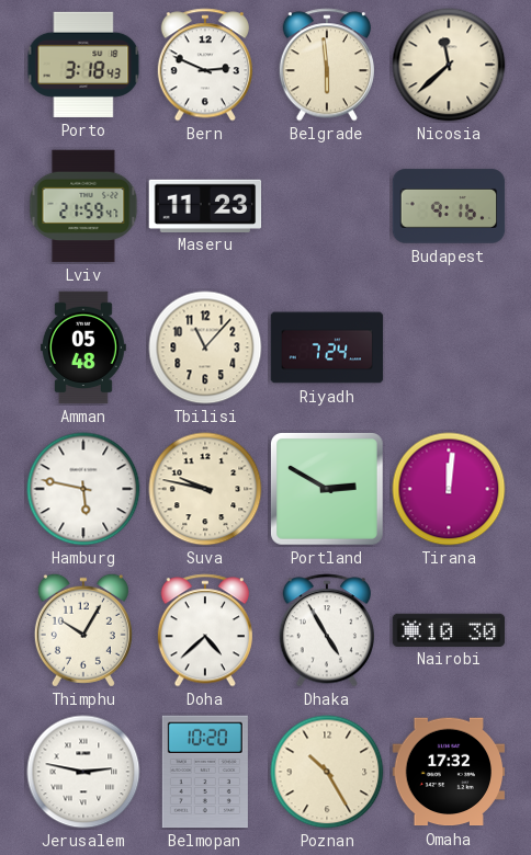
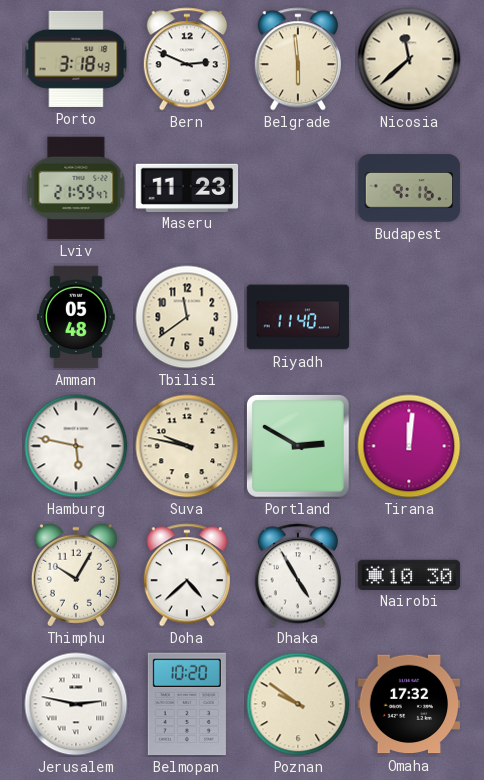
Tbilisi: 11:07 -> 11:39 (187, 317)
Riyadh: 7:24 -> 11:40 (298, 317)
Poznan: 10:25 -> 9:51 (298, 704)
